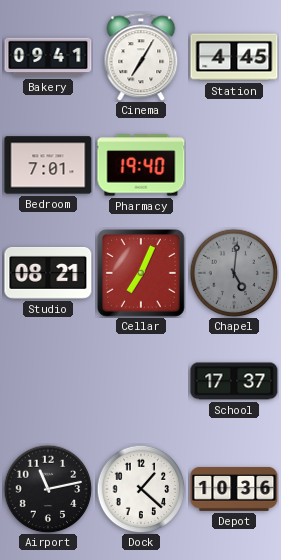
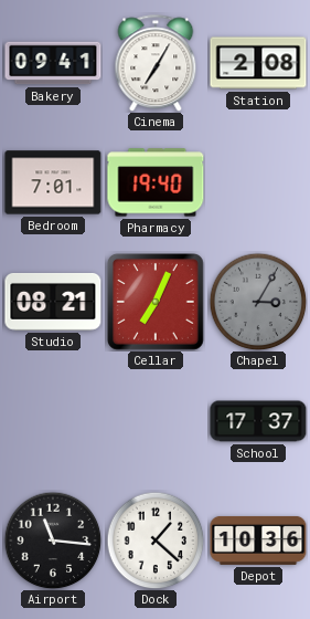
Station: 4:45 -> 2:08 (258, 63)
Chapel: 5:01 -> 3:05 (258, 302)
Airport: 11:13 -> 11:16 (53, 541)
